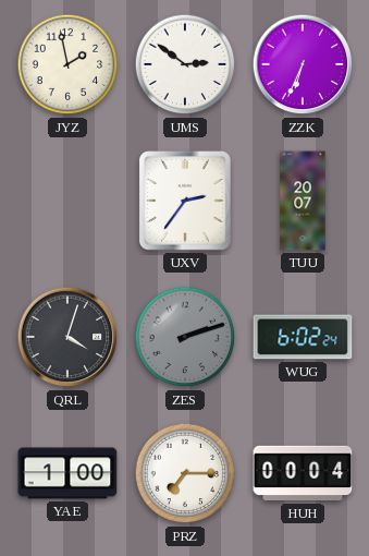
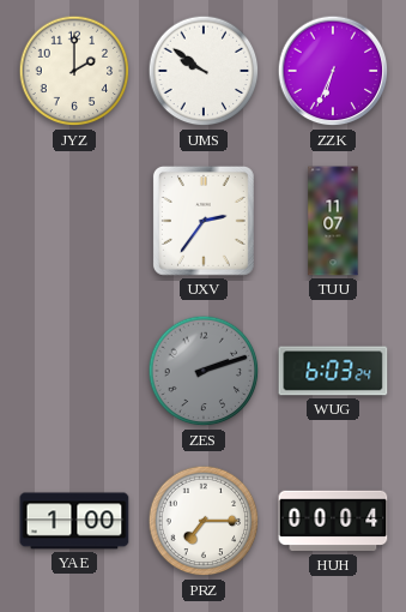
JYZ: 1:58 -> 2:00 (74, 71)
UMS: 2:51 -> 9:51 (204, 71)
TUU: 20:07 -> 11:07 (333, 221)
QRL: 4:03 -> none (67, 337)
WUG: 6:02 -> 6:03 (333, 371)
